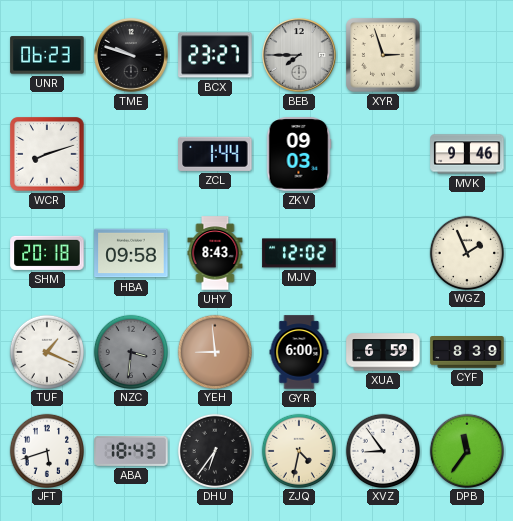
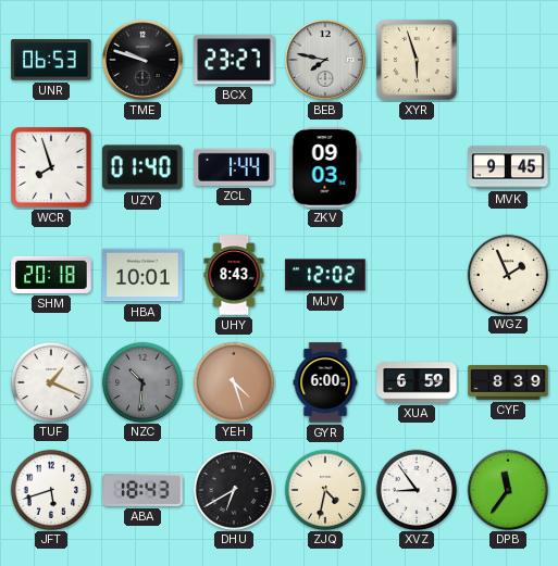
UNR: 06:23 -> 06:53 (51, 60)
BEB: 7:45 -> 7:47 (326, 61)
XYR: 2:57 -> 5:57 (417, 60)
WCR: 8:12 -> 7:57 (51, 167)
UZY: none -> 01:40 (142, 167)
MVK: 9:46 -> 9:45 (508, 167)
HBA: 09:58 -> 10:01 (142, 275)
NZC: 3:31 -> 10:31 (141, 381)
YEH: 8:59 -> 4:27 (233, 381)
DHU: 6:36 -> 6:40 (233, 489)
